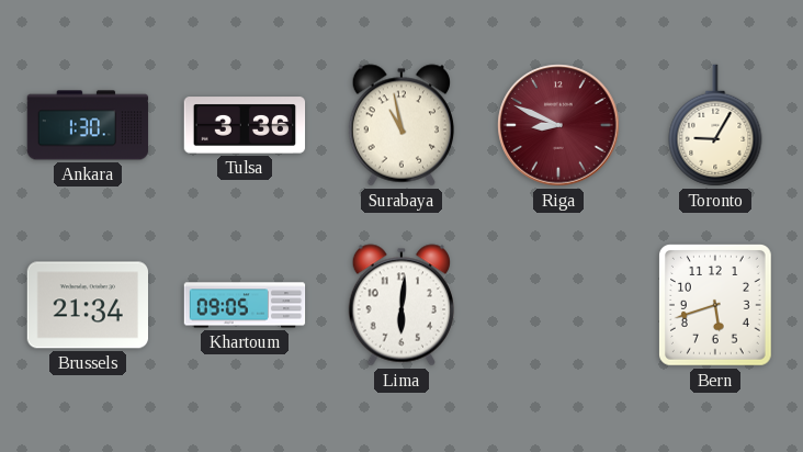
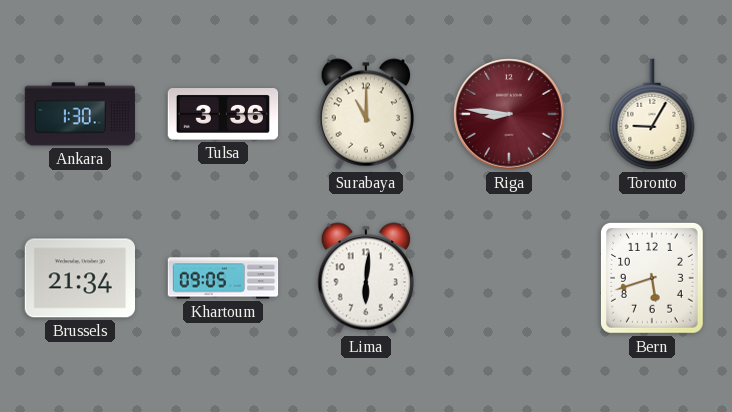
Surabaya: 10:58 -> 11:00 (365, 114)
Riga: 8:49 -> 8:46 (509, 114)
